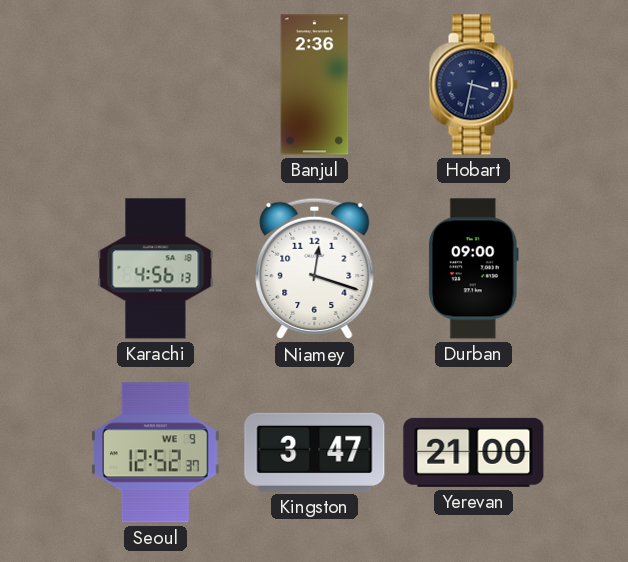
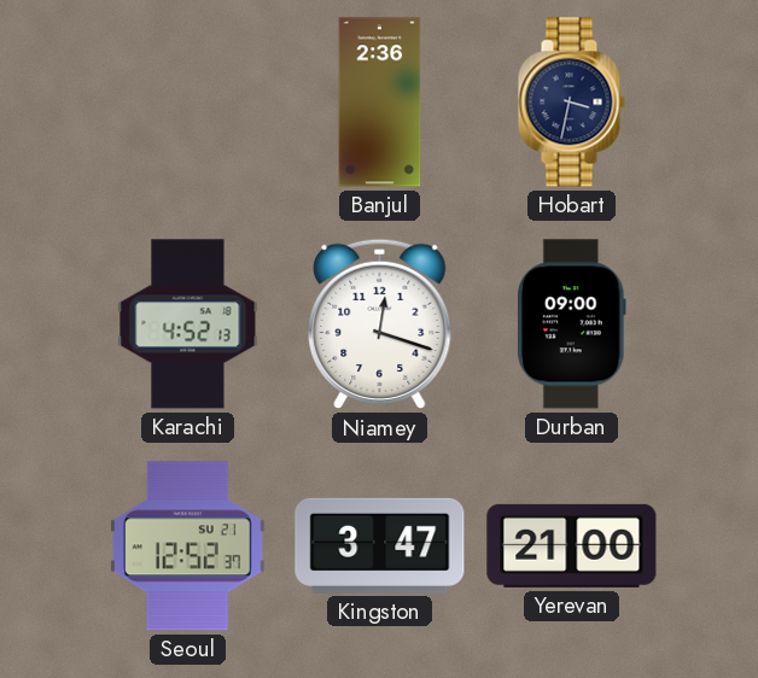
Karachi: 4:56 -> 4:52 (188, 325)
Seoul date: WE 9 -> SU 21 (187, 547)
